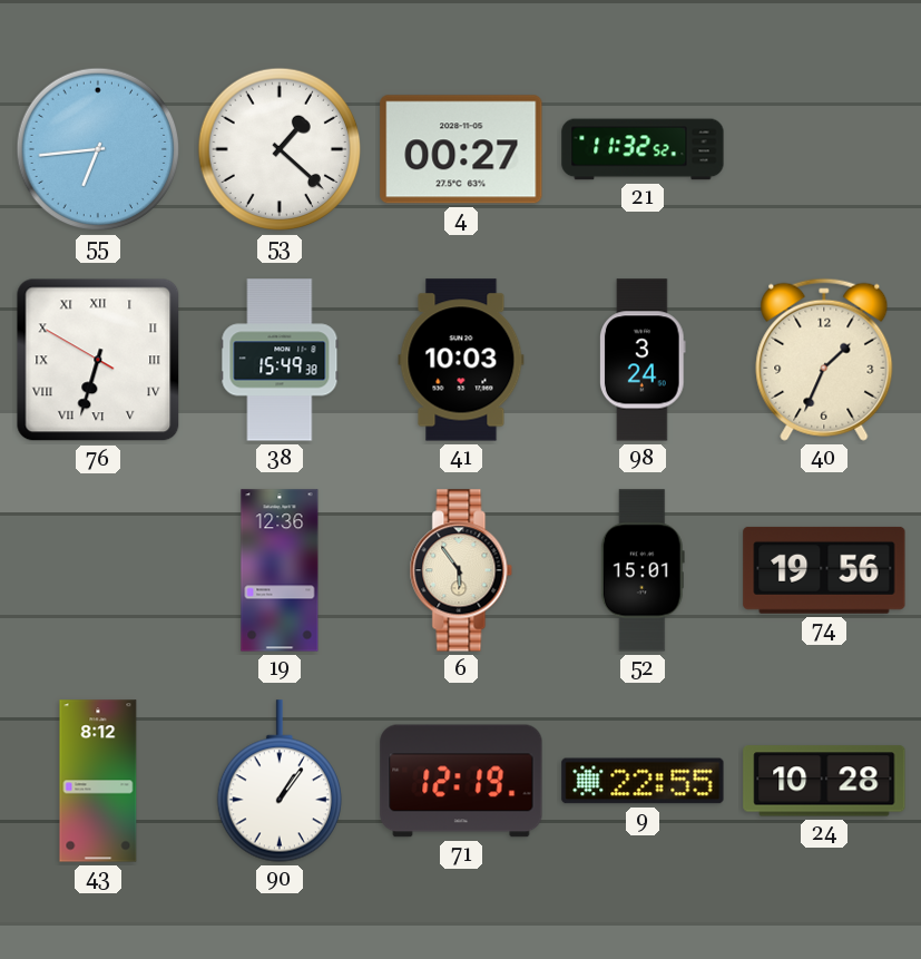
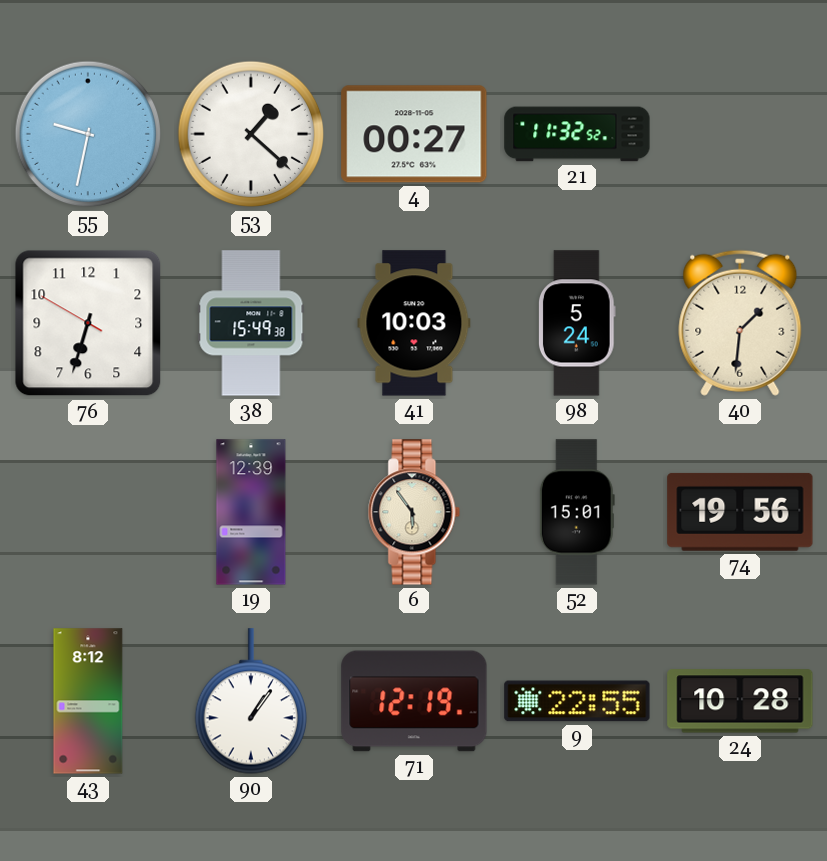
55: 6:44 -> 9:32 (88, 134)
76 numerals: Roman -> Arabic (88, 323)
98: 3:24 -> 5:24 (577, 323)
40: 1:34 -> 1:31 (740, 323)
19: 12:36 -> 12:39 (251, 512)
